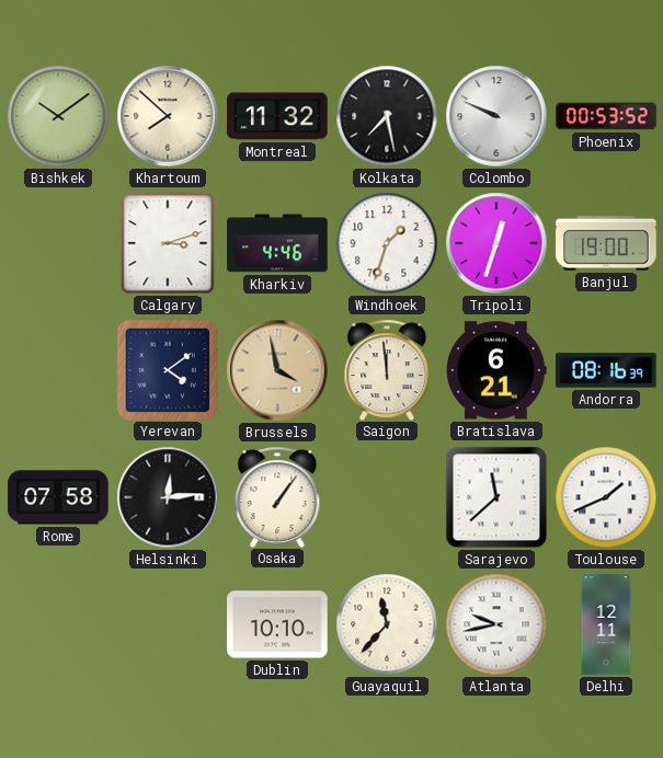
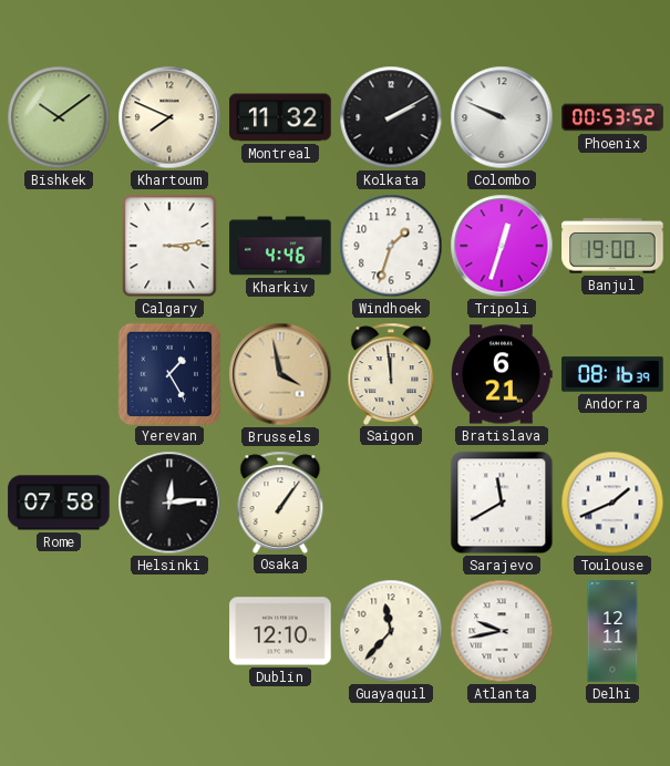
Khartoum: 7:52 -> 7:49 (169, 117)
Kolkata: 7:28 -> 2:10 (391, 117)
Calgary: 3:12 -> 3:14 (169, 246)
Yerevan: 4:09 -> 1:25 (168, 373)
Sarajevo: 11:38 -> 11:40 (502, 503)
Dublin: 10:10 -> 12:10 (280, 631)
